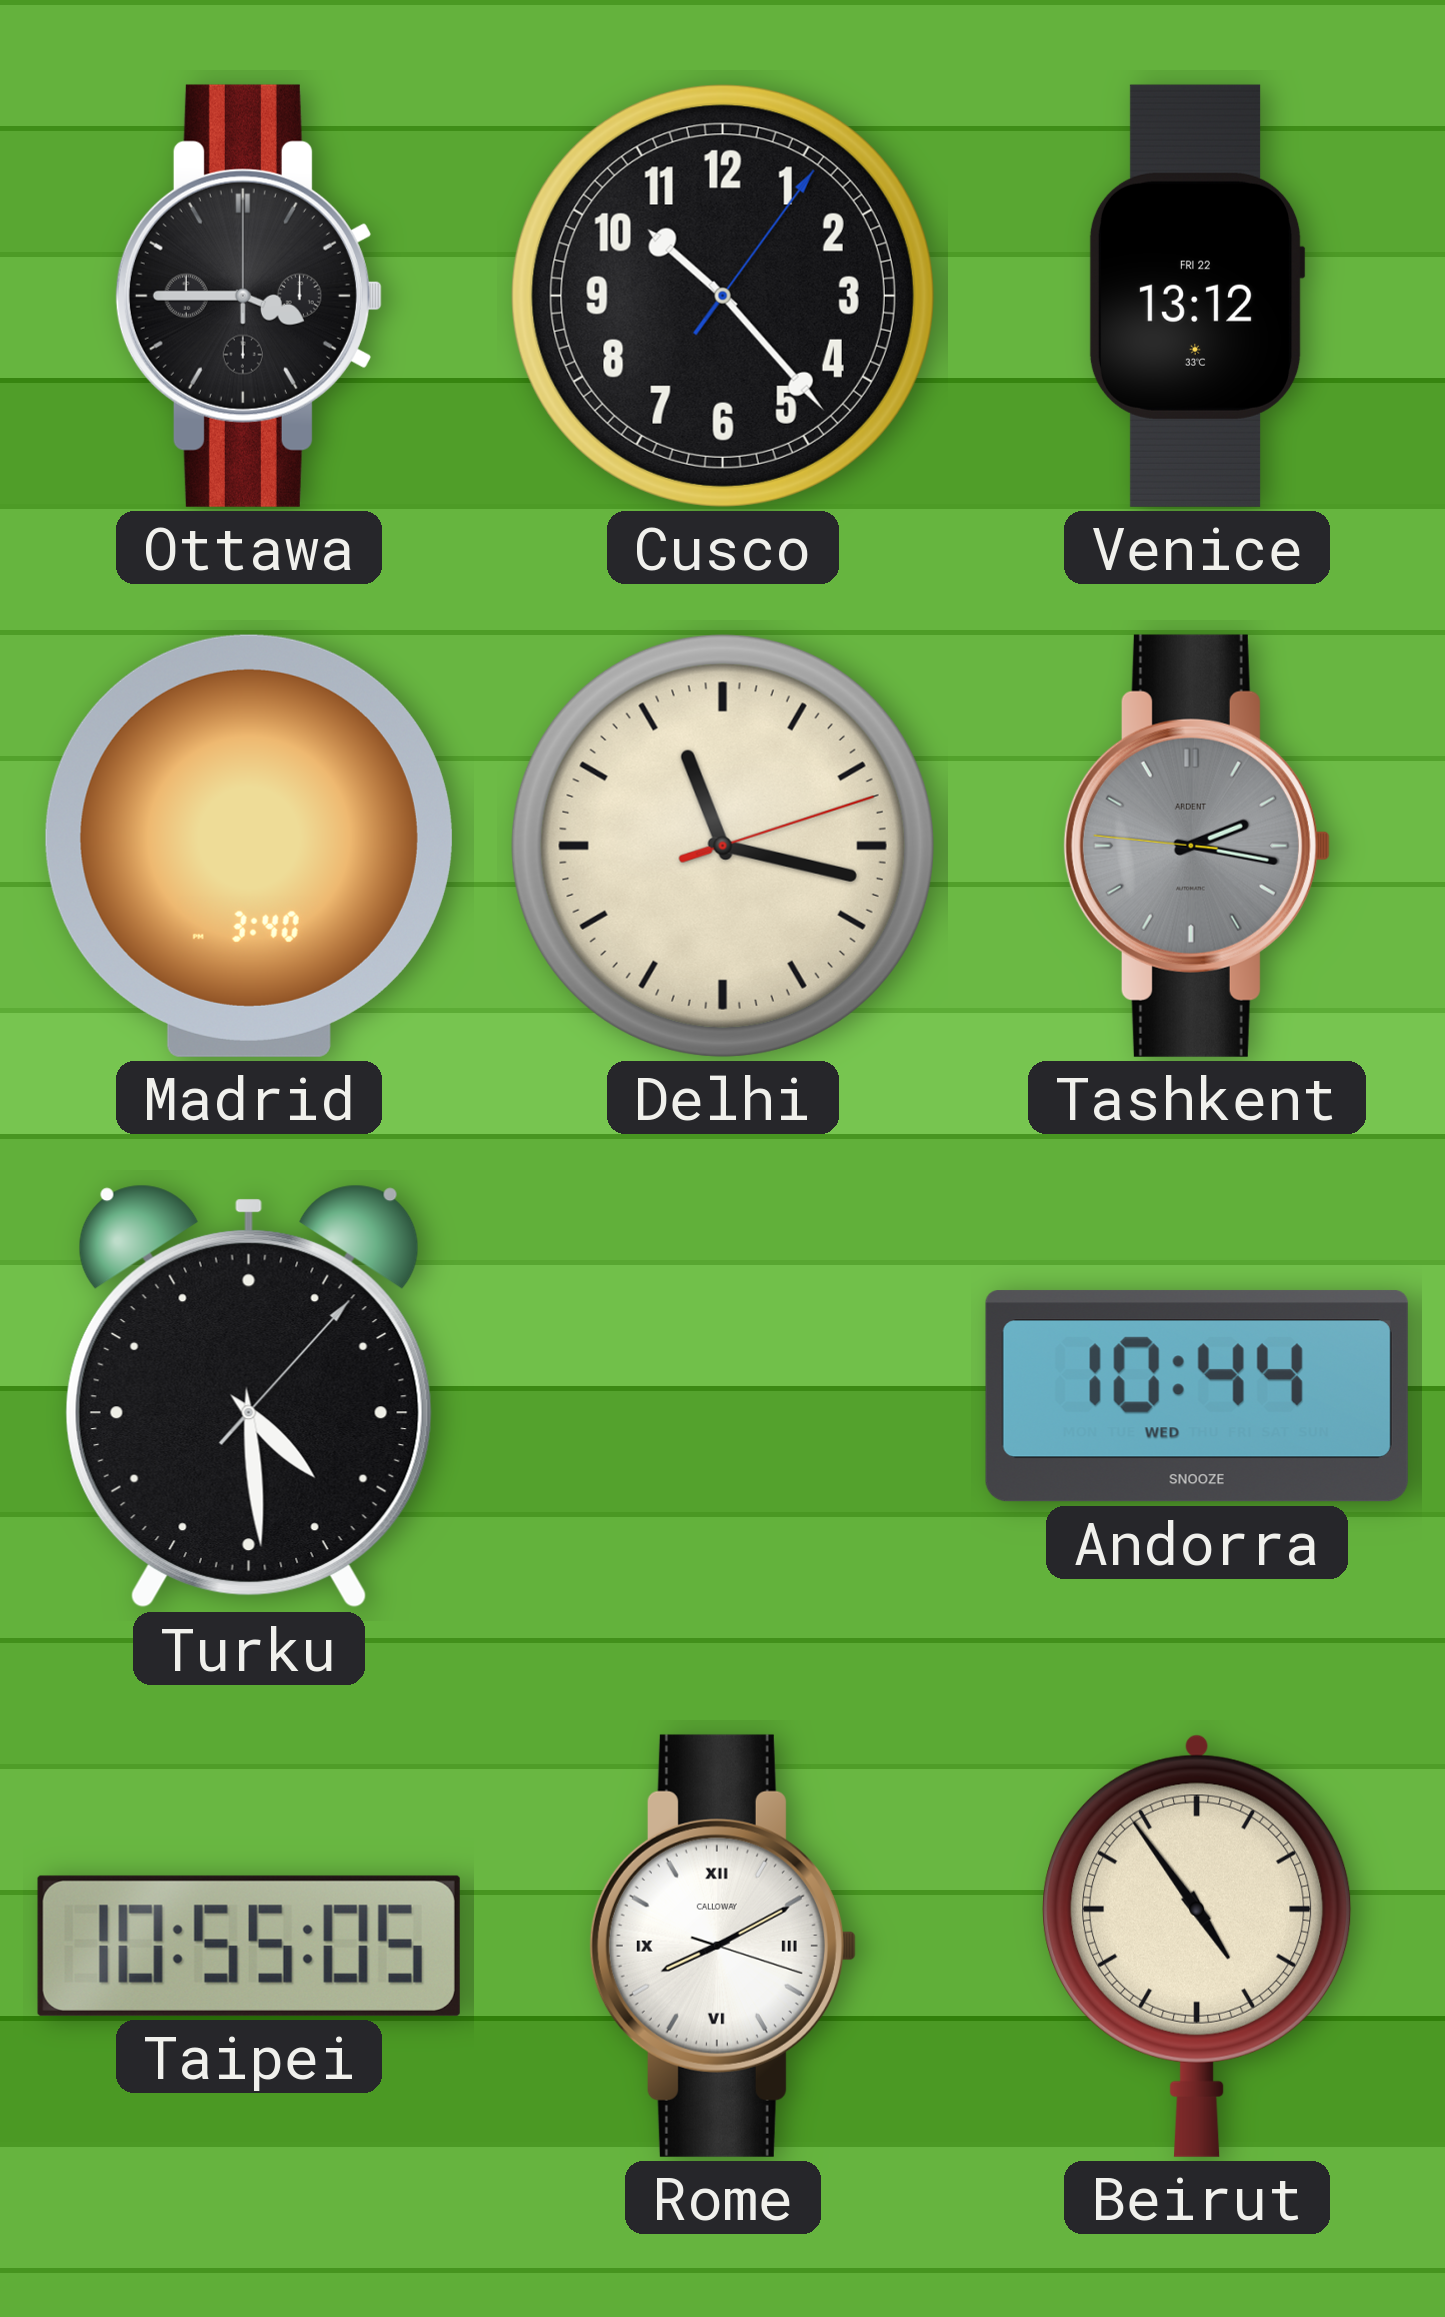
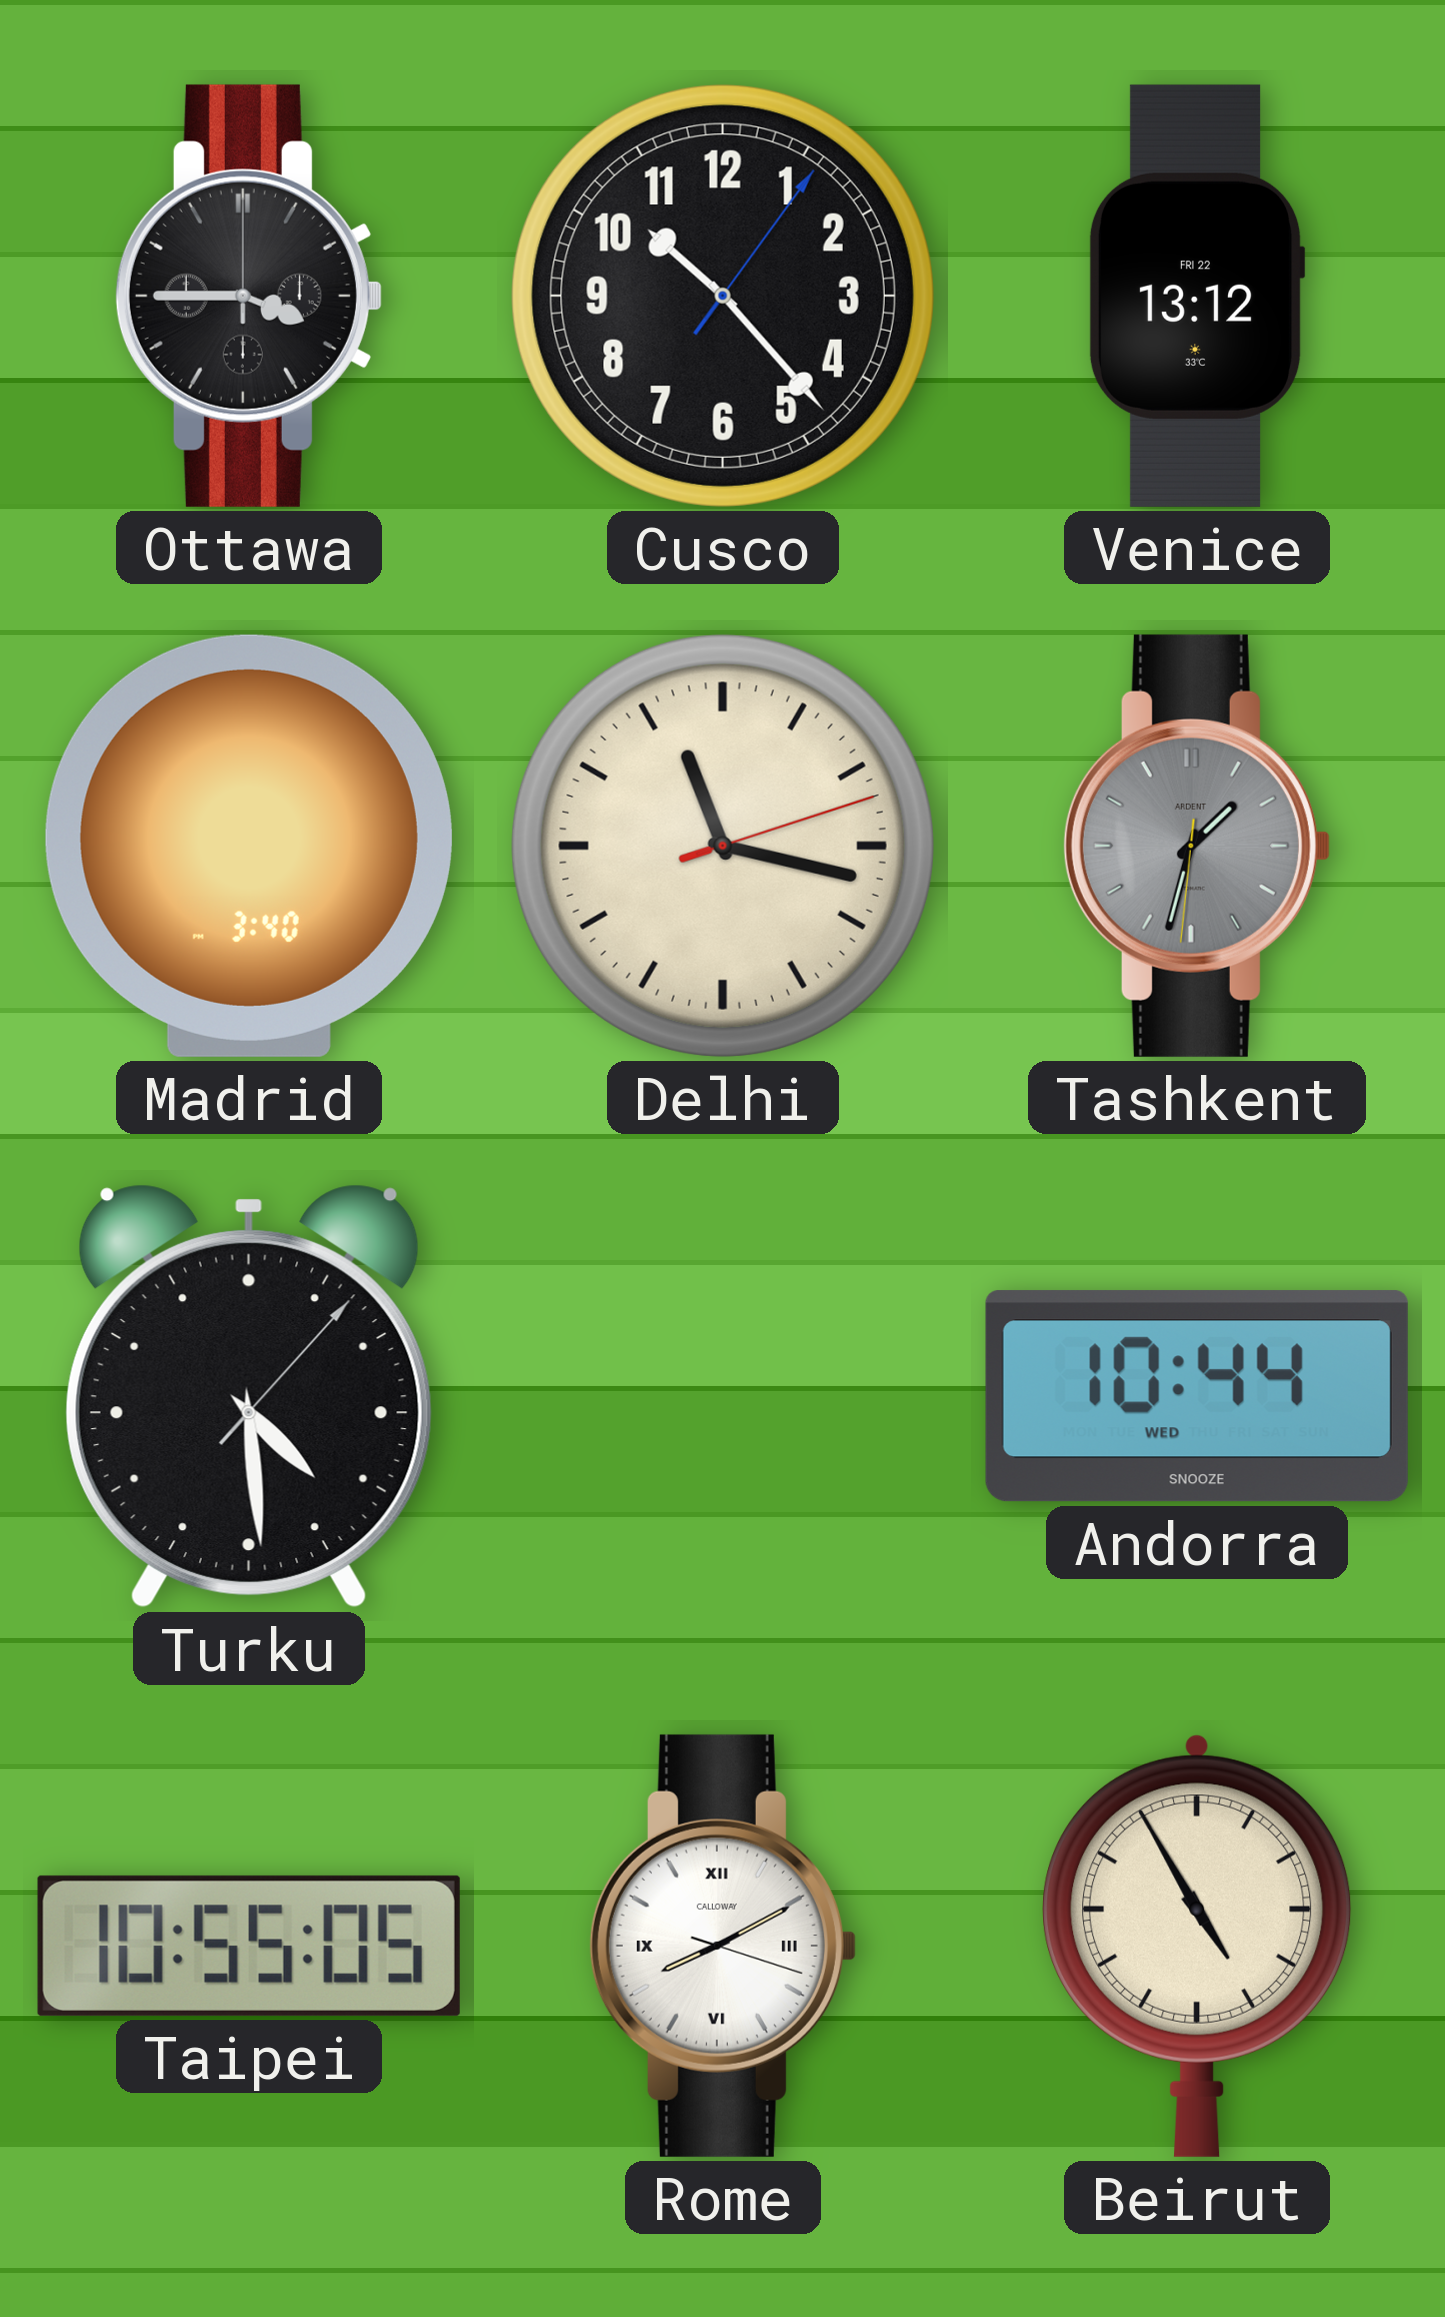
Tashkent: 2:16 -> 1:32 (1197, 846)
Beirut: 4:54 -> 4:55 (1198, 1946)
